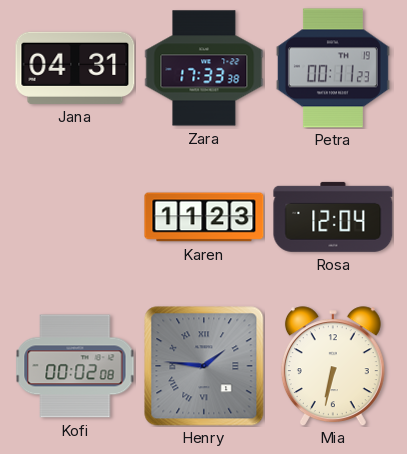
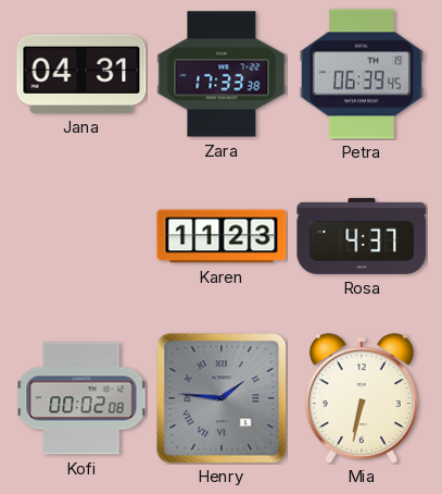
Petra: 00:11 -> 06:39 (362, 74)
Rosa: 12:04 -> 4:37 (362, 236)
